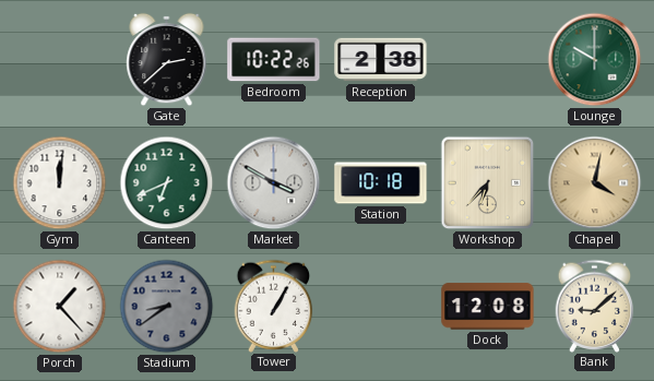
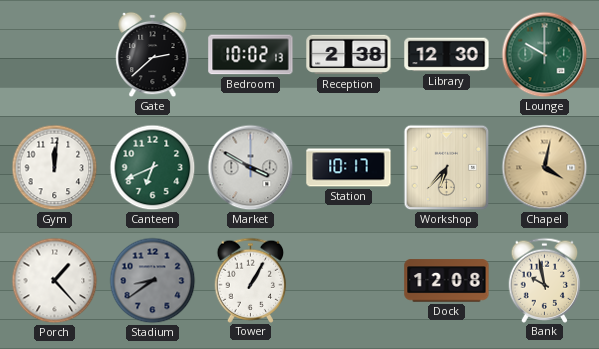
Bedroom: 10:22 -> 10:02 (251, 55)
Library: none -> 12:30 (447, 55)
Station: 10:18 -> 10:17 (349, 168)
Bank: 9:08 -> 9:58 (545, 280)
